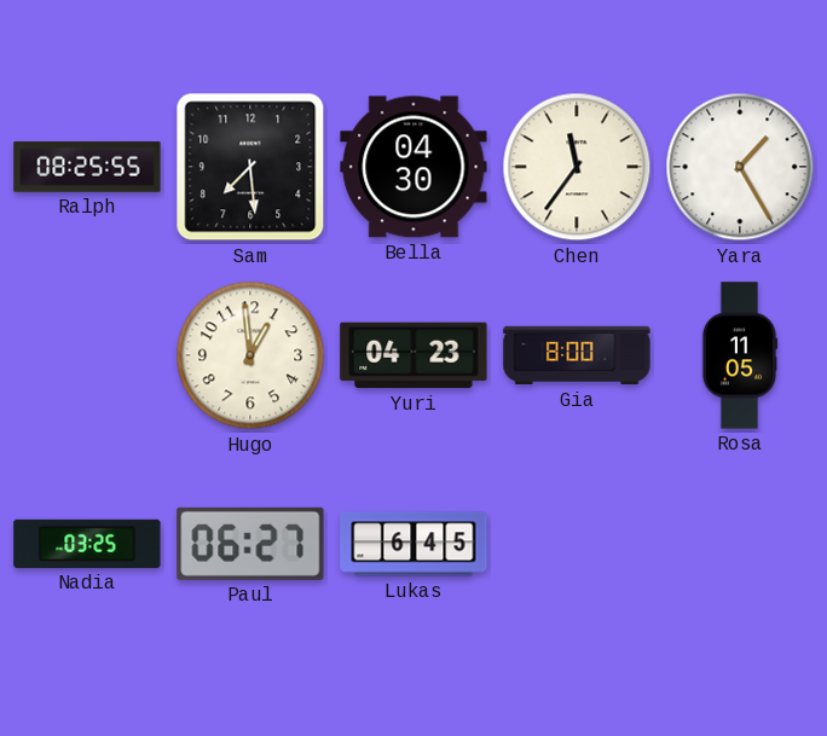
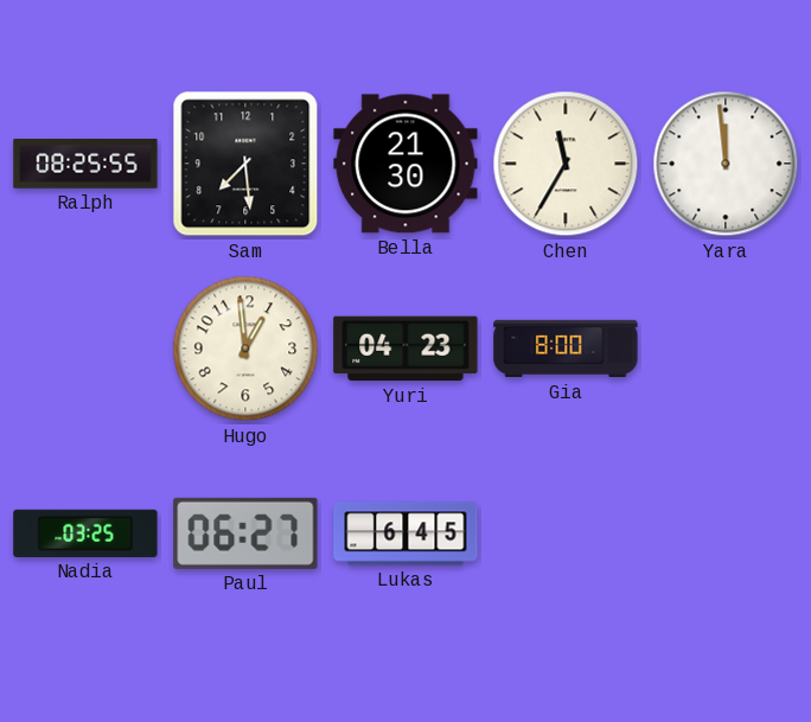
Bella: 04:30 -> 21:30 (405, 164)
Chen: 11:36 -> 11:35 (566, 164)
Yara: 1:25 -> 11:59 (726, 164)
Rosa: 11:05 -> none (740, 355)
